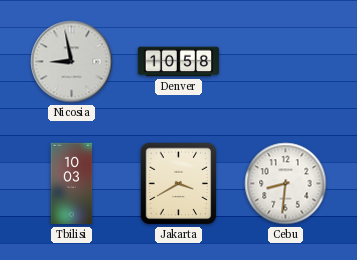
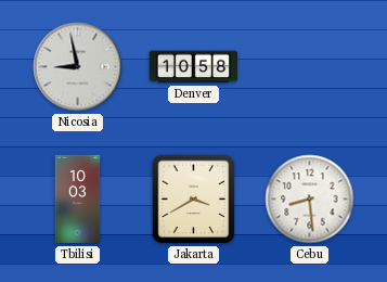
Cebu: 8:31 -> 8:29 (310, 200)
